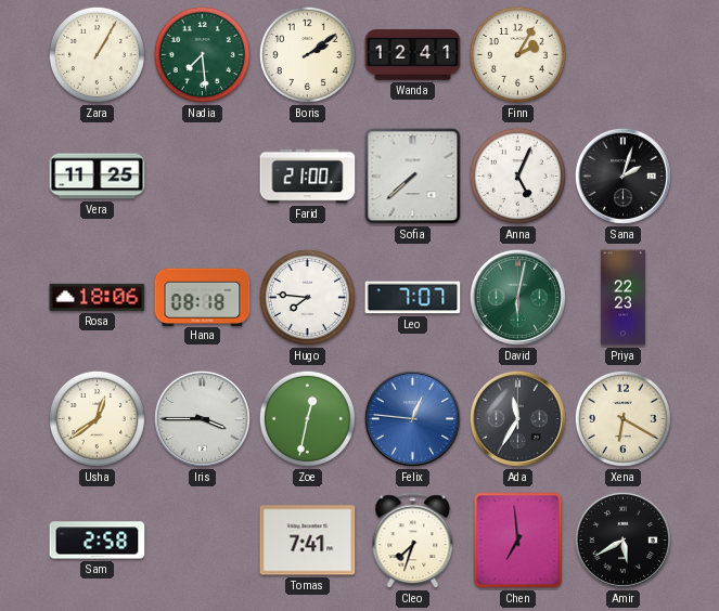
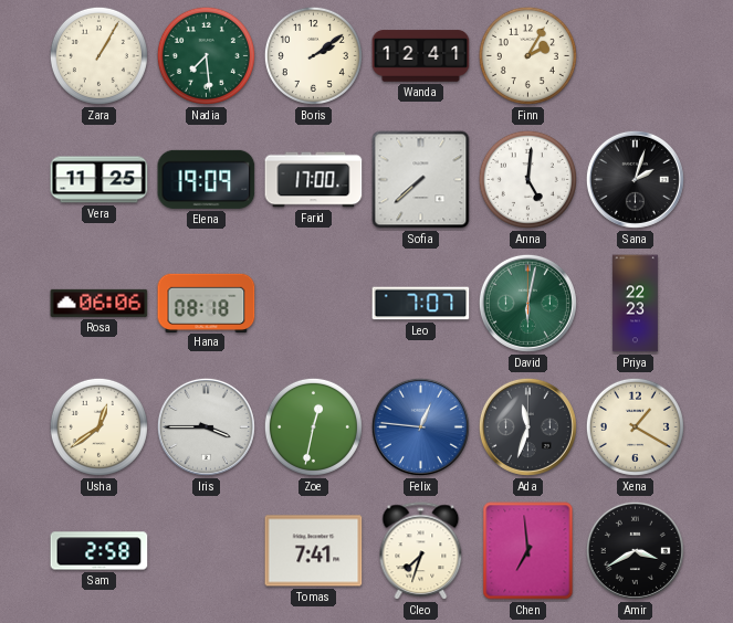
Elena: none -> 19:09 (207, 179)
Farid: 21:00 -> 17:00 (314, 180)
Anna: 5:04 -> 5:01 (527, 179)
Rosa: 18:06 -> 06:06 (100, 303)
Hugo: 7:46 -> none (307, 297)
Ada: 11:35 -> 11:33 (527, 426)
Xena: 6:20 -> 1:20 (635, 426)
Amir: 5:40 -> 3:40 (635, 550)
